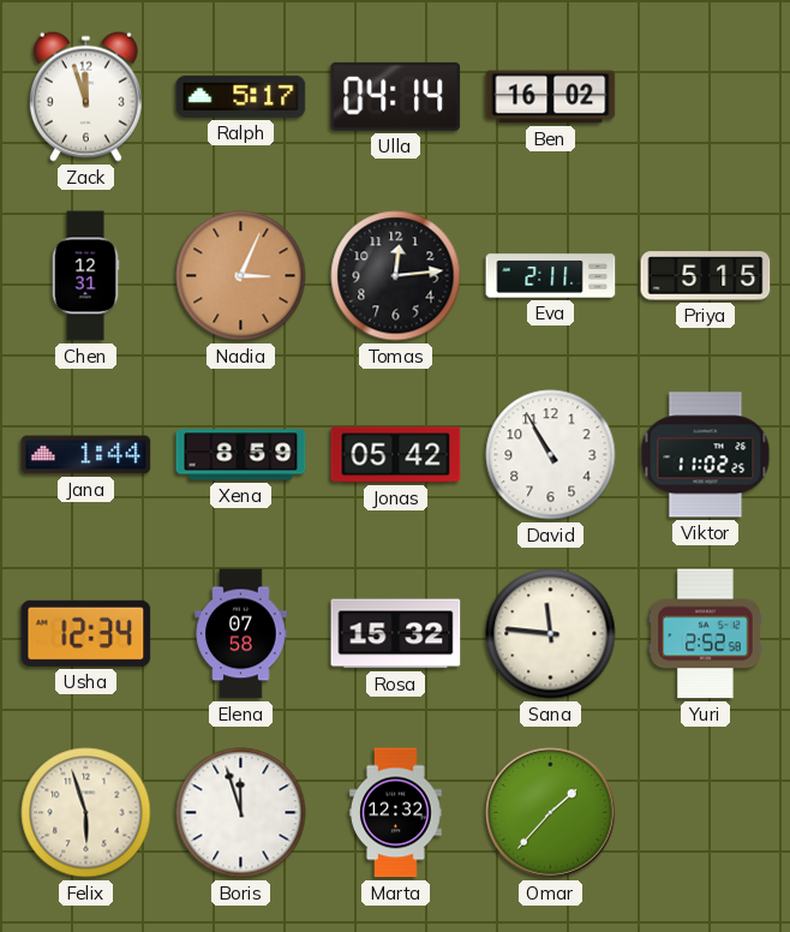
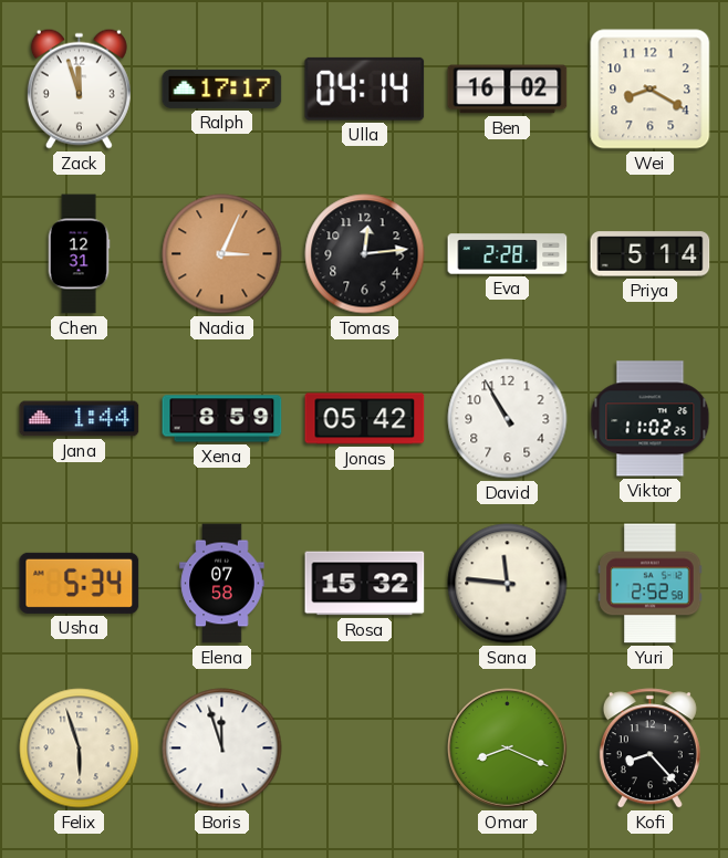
Ralph: 5:17 -> 17:17 (222, 88)
Wei: none -> 8:20 (651, 90)
Eva: 2:11 -> 2:28 (508, 254)
Priya: 5:15 -> 5:14 (651, 254)
Usha: 12:34 -> 5:34 (80, 583)
Marta: 12:32 -> none (396, 813)
Omar: 1:37 -> 8:19 (508, 749)
Kofi: none -> 8:23 (649, 749)
